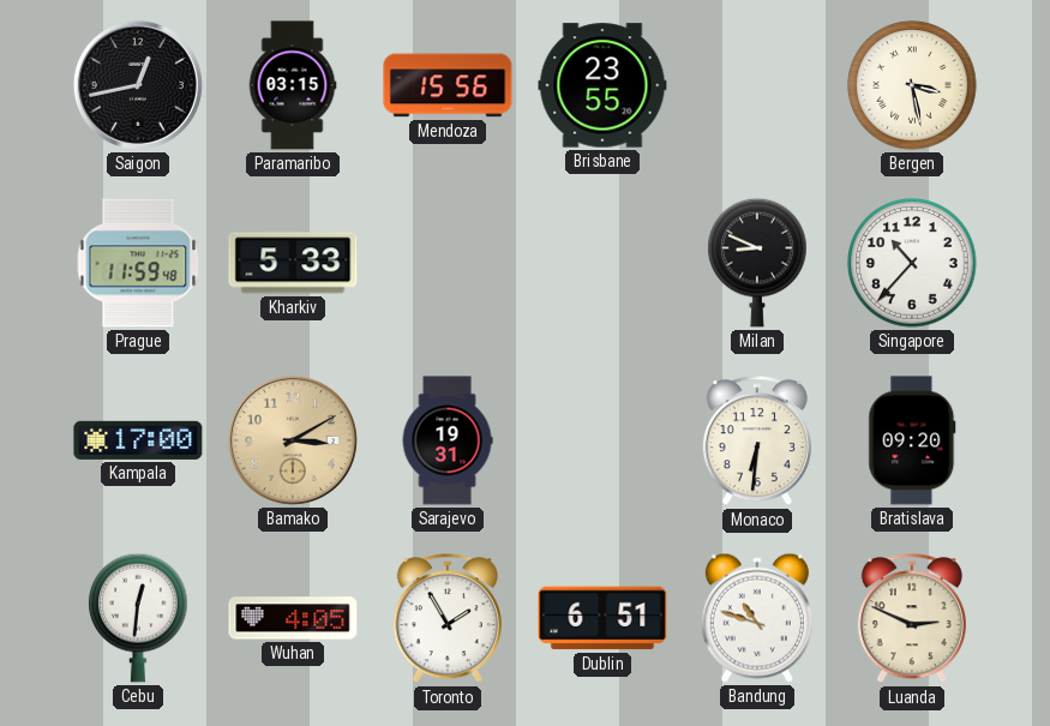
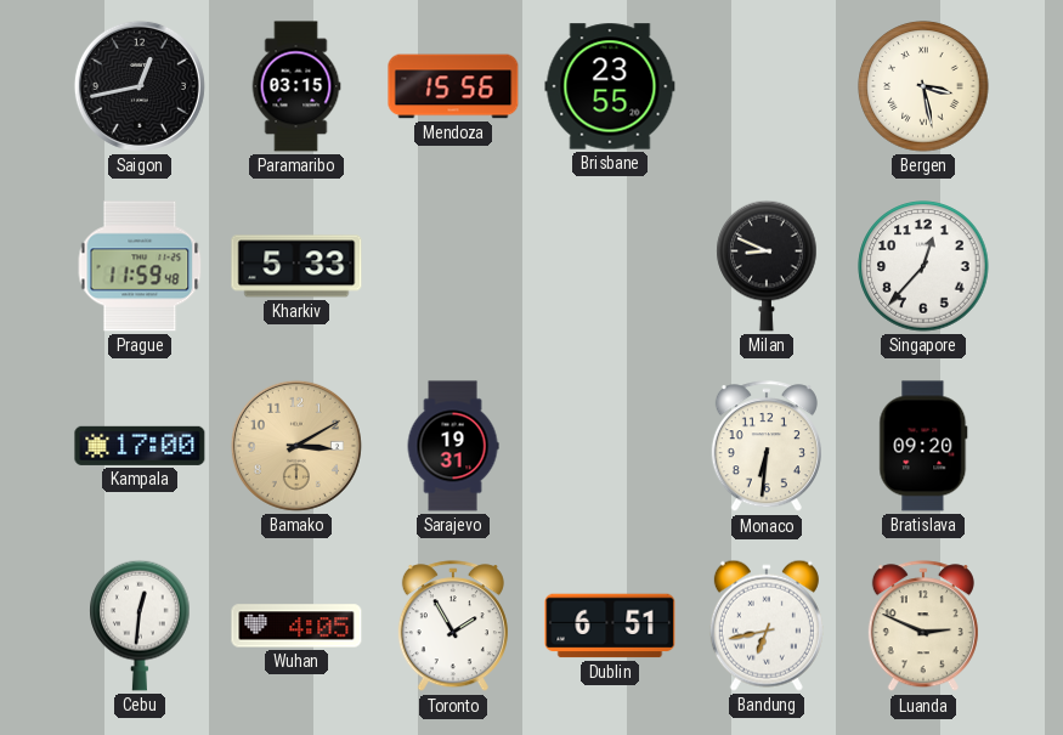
Singapore: 10:37 -> 12:37 (923, 266)
Bandung: 10:48 -> 6:43 (767, 626)
